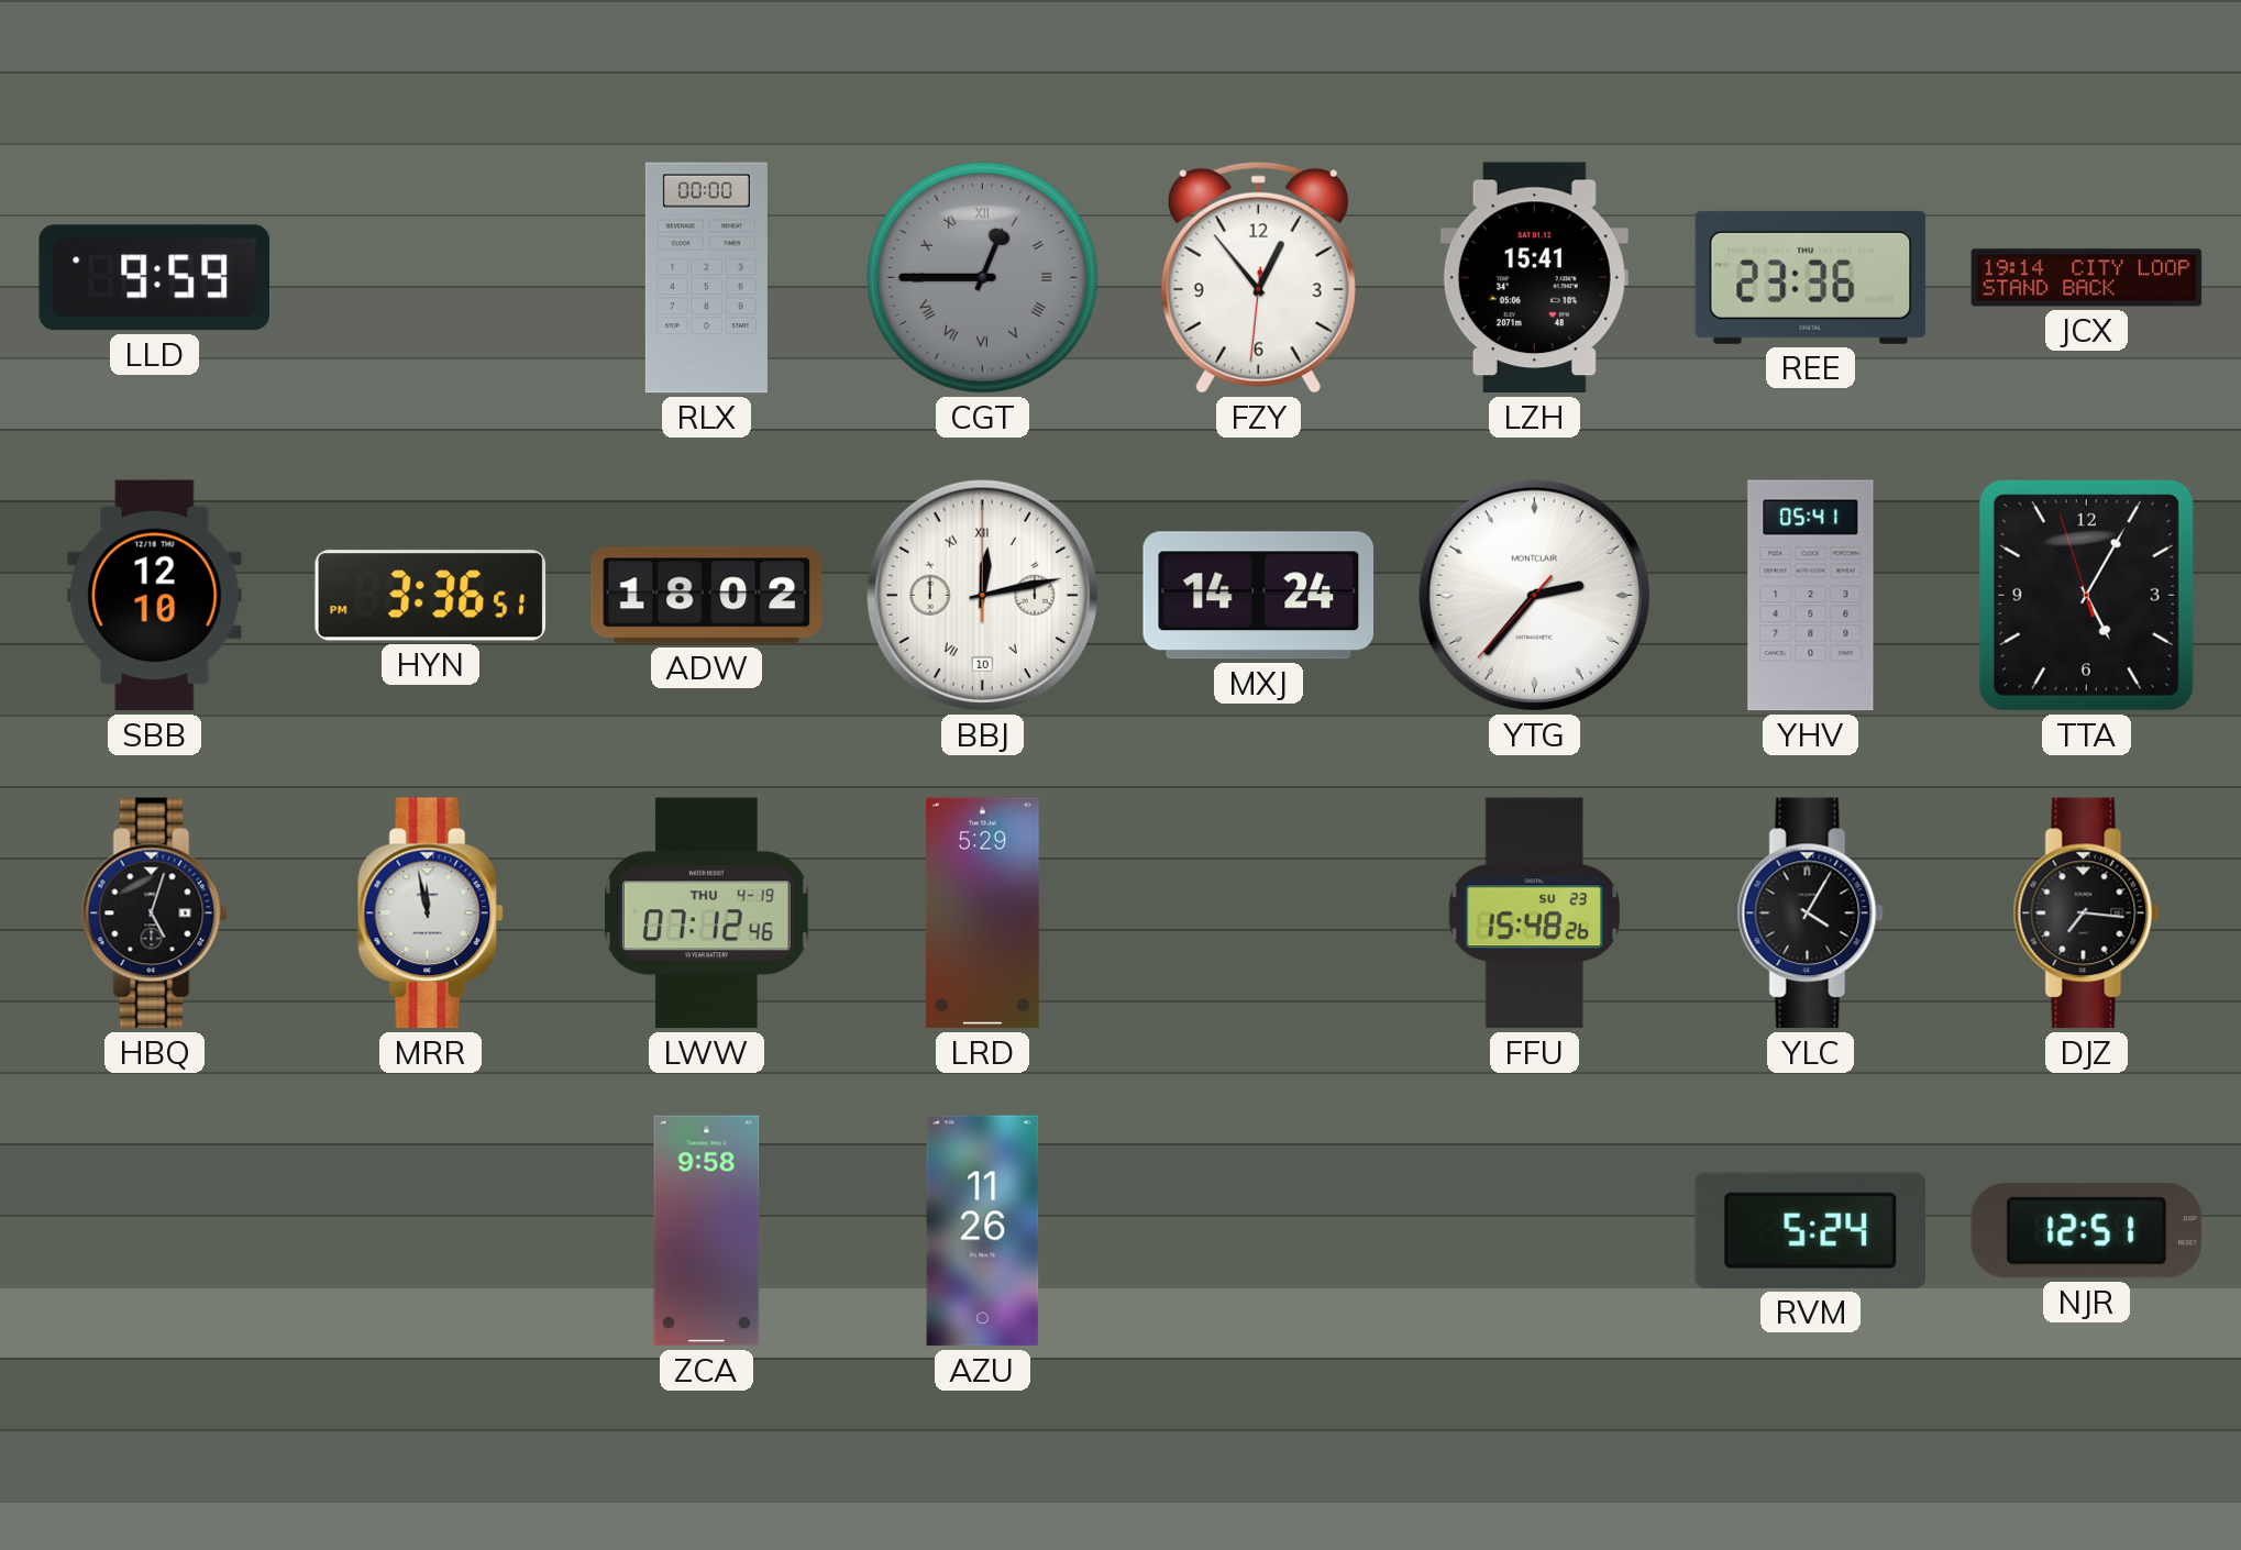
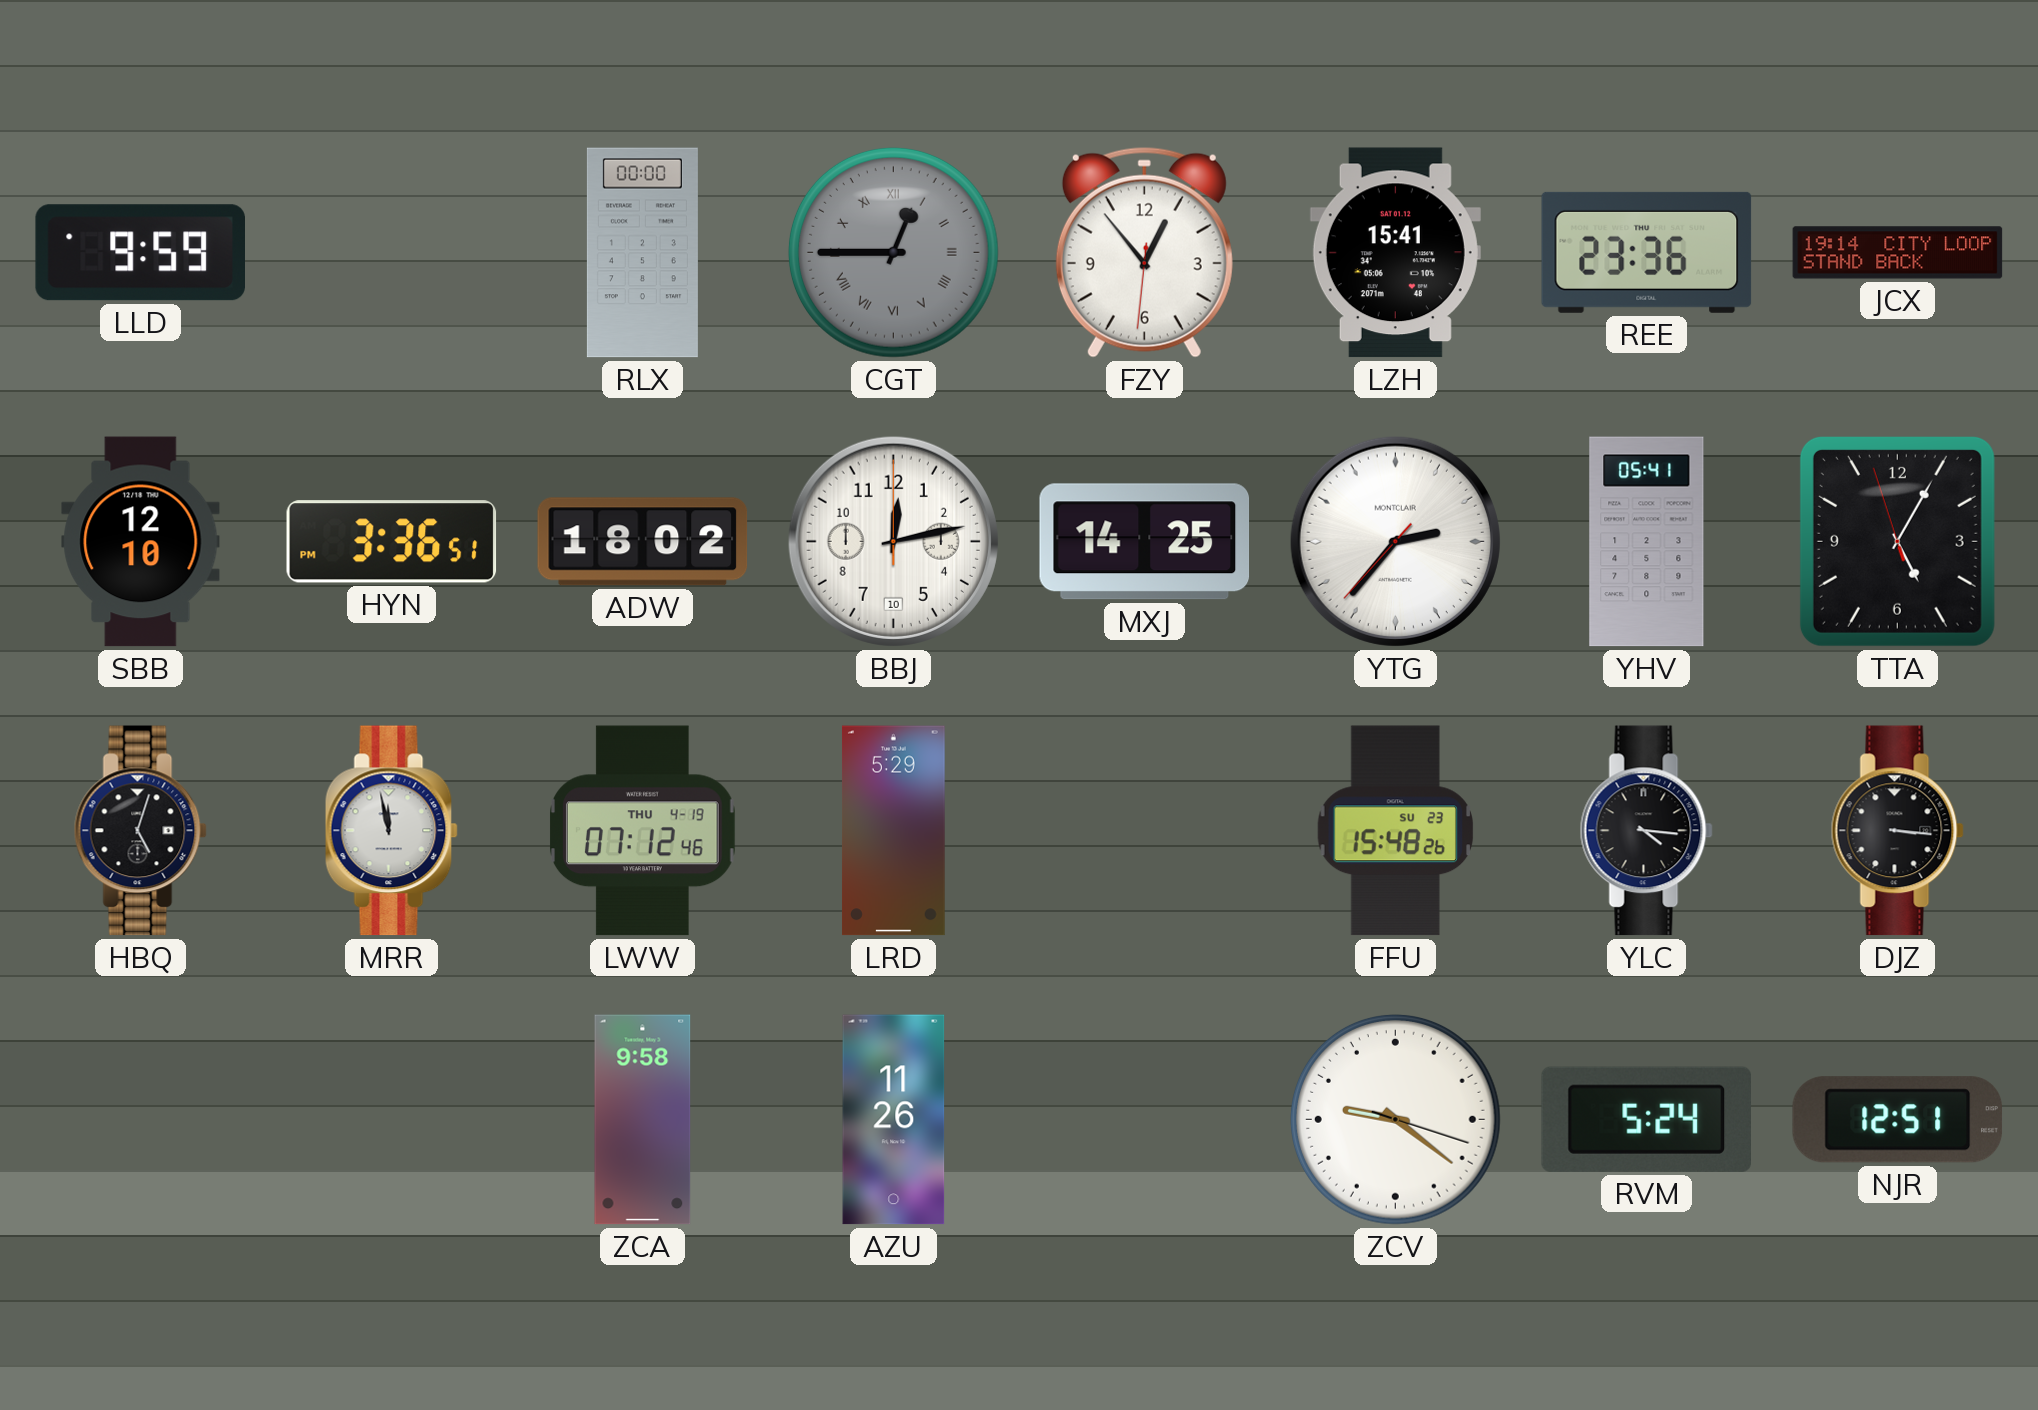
BBJ numerals: Roman -> Arabic (893, 541)
MXJ: 14:24 -> 14:25 (1145, 542)
YLC: 4:05 -> 4:16 (1646, 831)
DJZ: 7:16 -> 3:16 (1897, 831)
ZCV: none -> 9:21 (1395, 1119)
